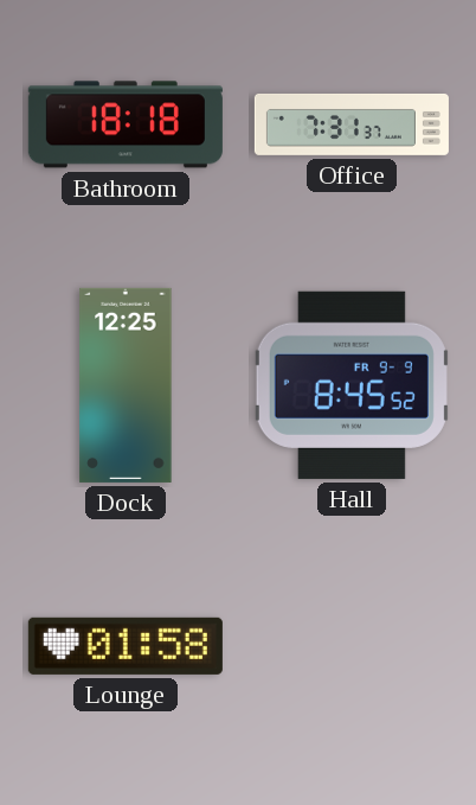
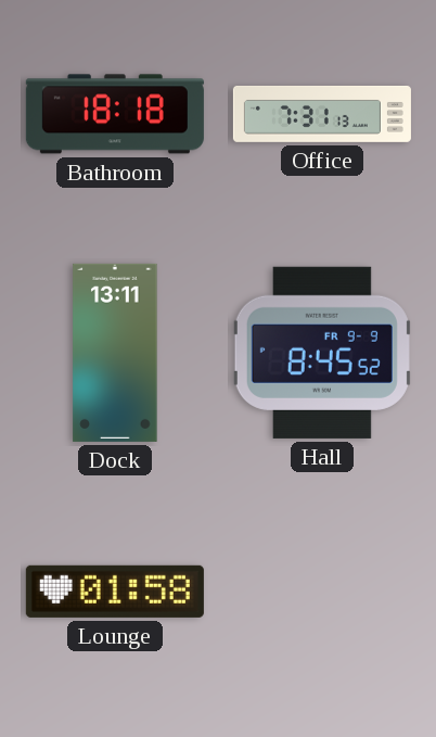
Office: 7:31:37 -> 7:31:13 (322, 114)
Dock: 12:25 -> 13:11 (115, 353)
